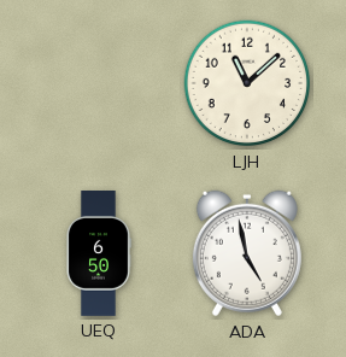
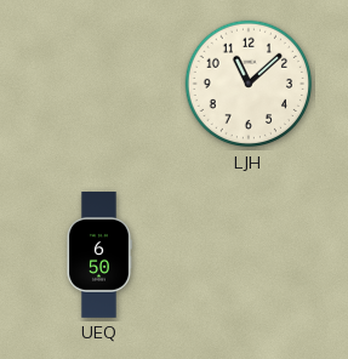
ADA: 4:58 -> none (247, 253)
